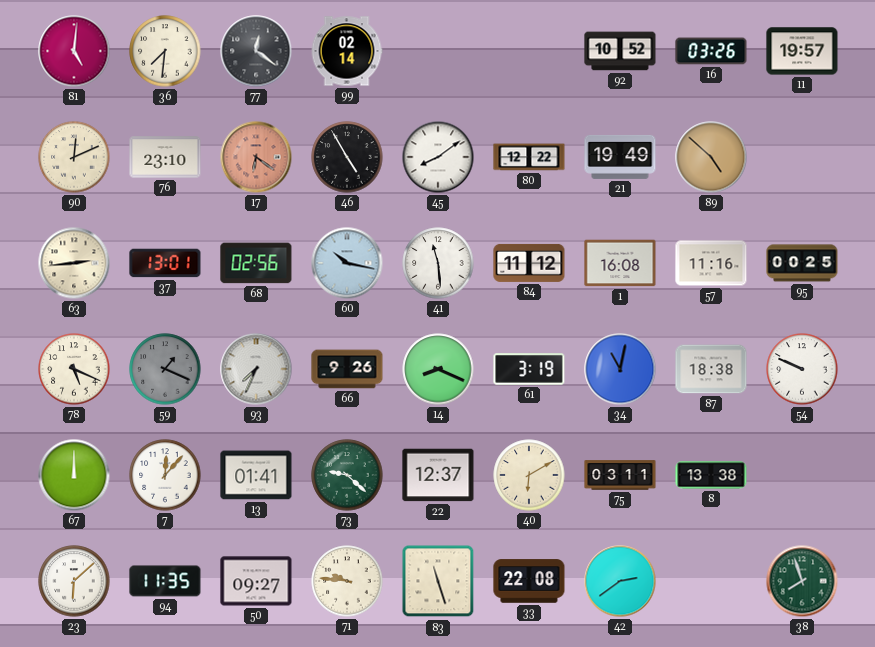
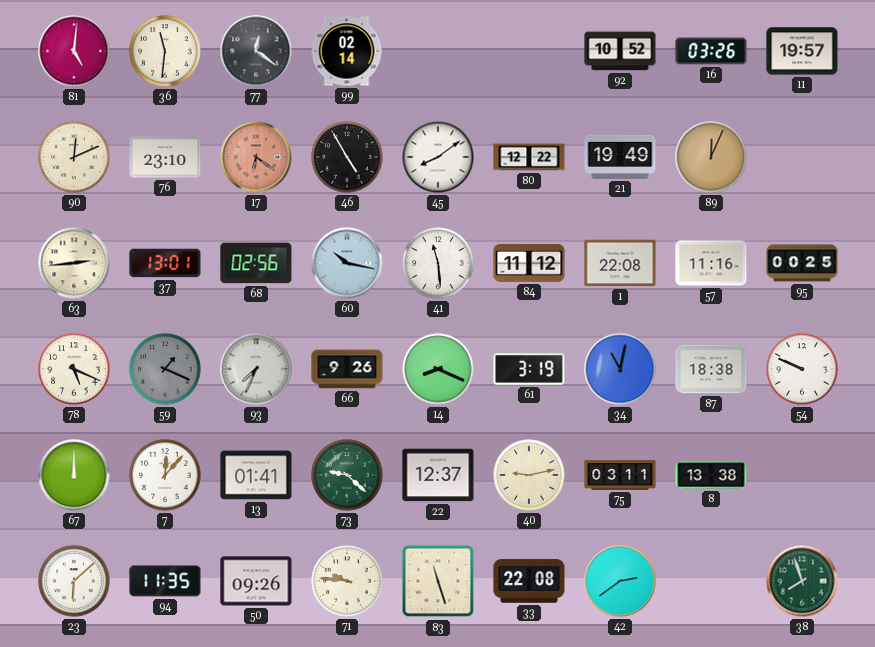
36: 7:31 -> 11:31 (165, 51)
89: 4:52 -> 12:04 (711, 157)
1: 16:08 -> 22:08 (620, 263)
40: 6:10 -> 9:13 (529, 475)
50: 09:27 -> 09:26 (256, 581)
